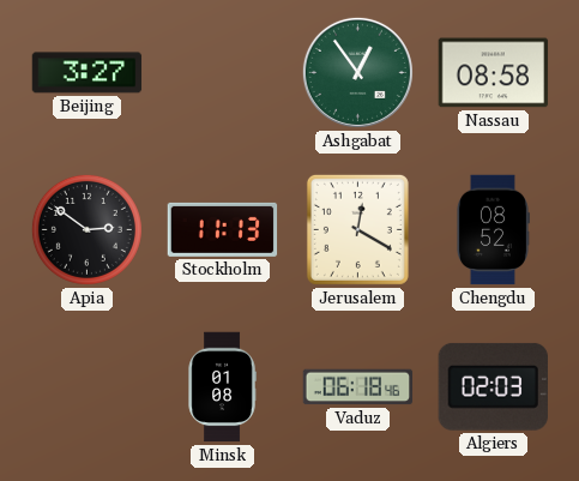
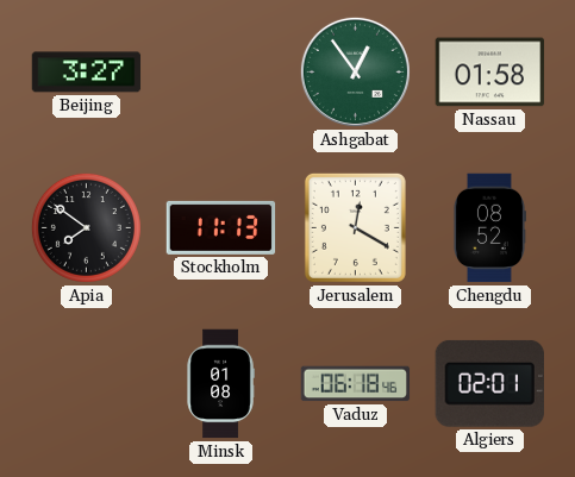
Nassau: 08:58 -> 01:58 (490, 73)
Apia: 2:51 -> 7:51 (86, 227)
Algiers: 02:03 -> 02:01 (489, 383)
